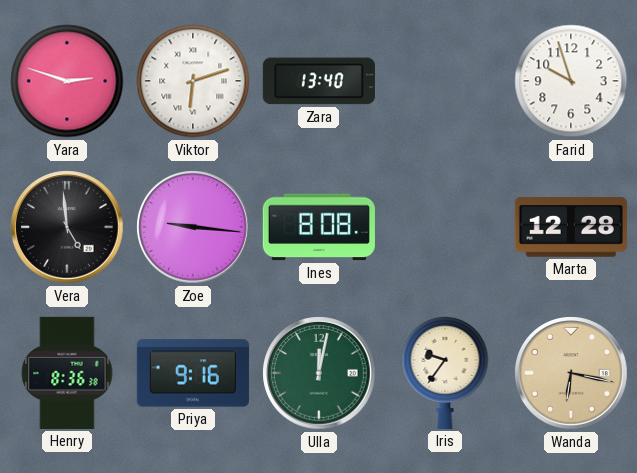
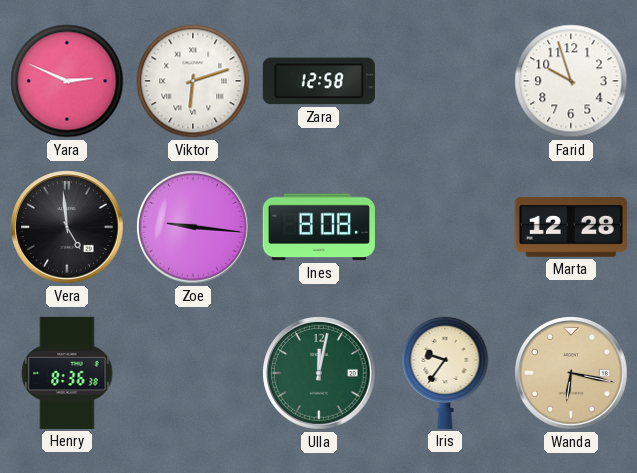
Yara: 2:48 -> 2:49 (67, 81)
Zara: 13:40 -> 12:58 (319, 81)
Priya: 9:16 -> none (193, 373)
